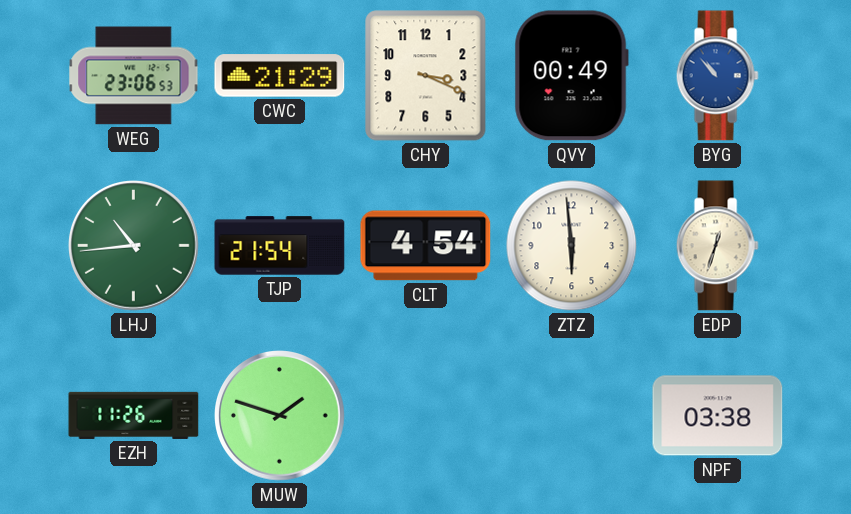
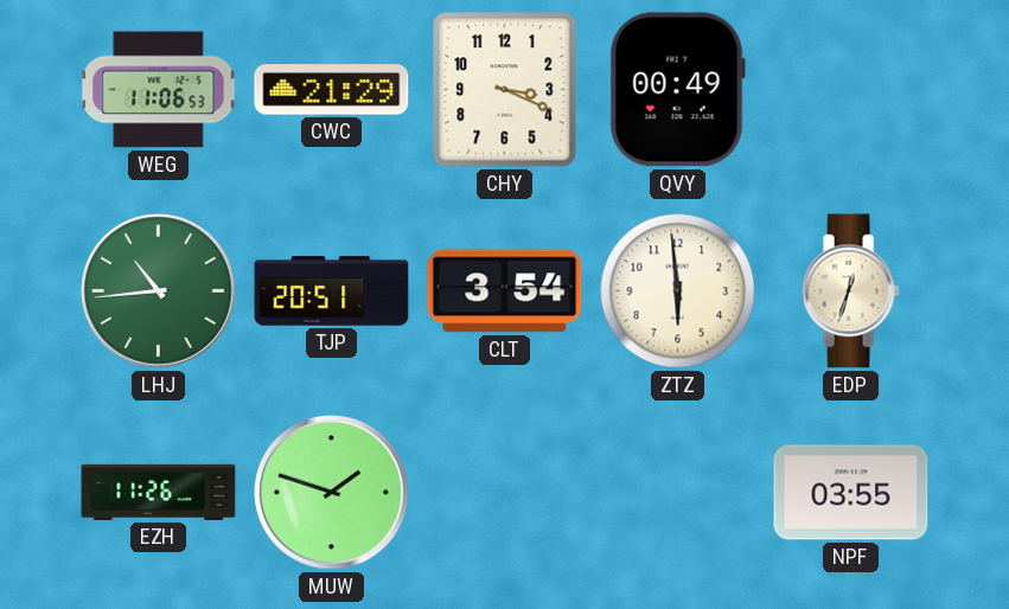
WEG: 23:06 -> 11:06 (159, 90)
BYG: 10:53 -> none (717, 76)
TJP: 21:54 -> 20:51 (332, 291)
CLT: 4:54 -> 3:54 (505, 291)
NPF: 03:38 -> 03:55 (851, 493)
